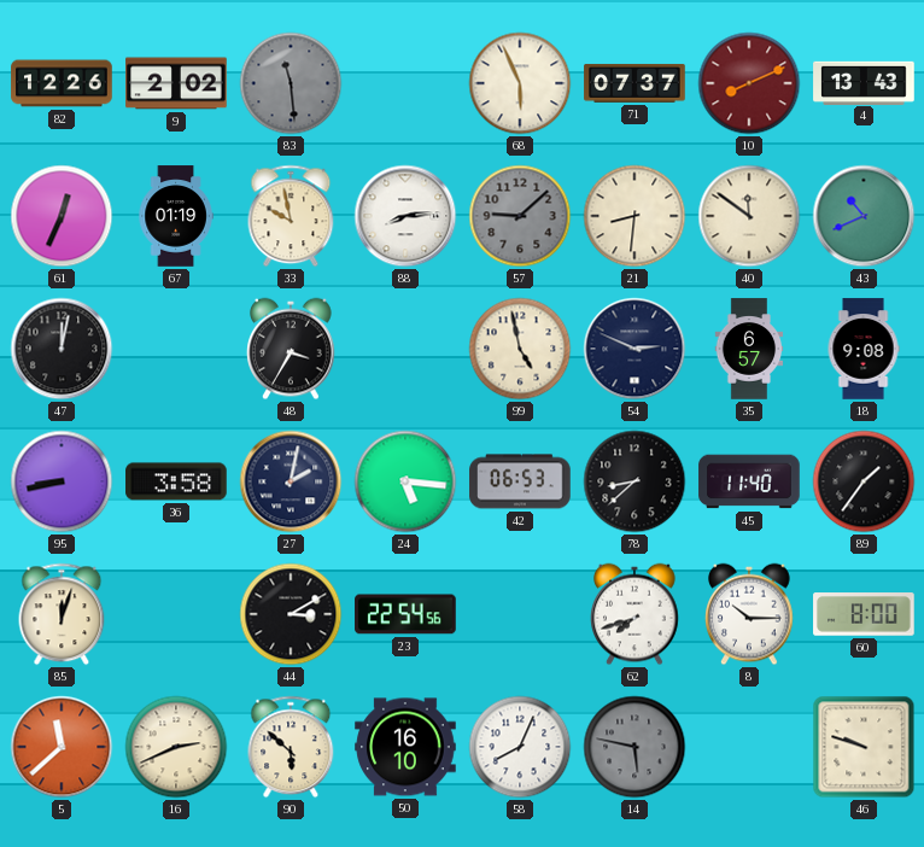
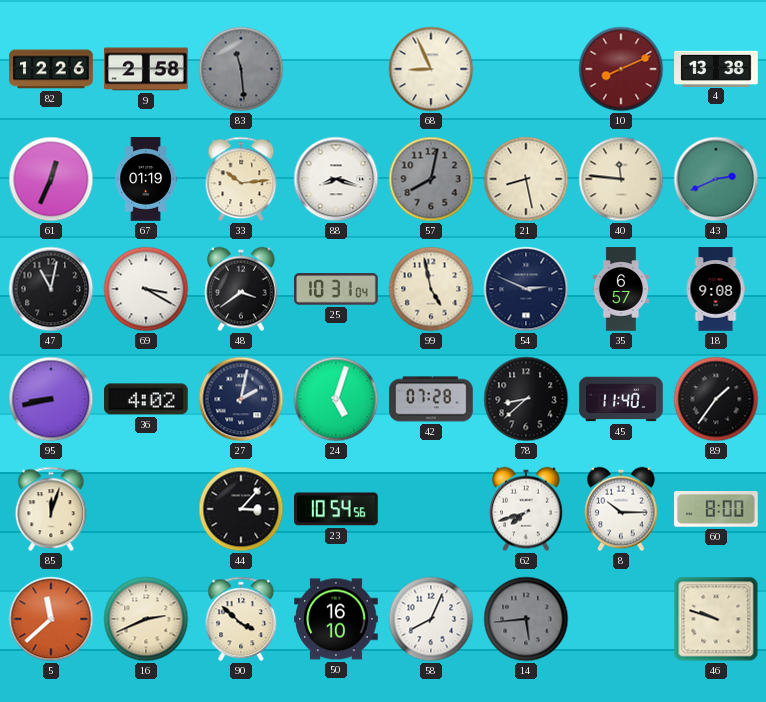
9: 2:02 -> 2:58 (146, 69)
68: 5:56 -> 8:56 (431, 69)
71: 07:37 -> none (634, 83)
4: 13:43 -> 13:38 (716, 68)
33: 9:58 -> 10:14 (241, 179)
88: 8:14 -> 8:18 (336, 179)
57: 9:08 -> 8:02 (431, 179)
21: 8:31 -> 8:28 (526, 179)
40: 11:51 -> 11:46 (621, 179)
43: 10:41 -> 2:41 (716, 179)
47: 12:02 -> 11:02 (51, 289)
69: none -> 3:20 (146, 289)
48: 3:35 -> 3:39 (241, 289)
25: none -> 10:31 (336, 289)
36: 3:58 -> 4:02 (146, 399)
24: 5:16 -> 5:03 (336, 399)
42: 06:53 -> 07:28 (431, 399)
44: 3:10 -> 3:07 (241, 509)
23: 22:54 -> 10:54 (336, 509)
90: 5:52 -> 3:52 (241, 619)
14: 5:47 -> 5:44 (526, 619)
